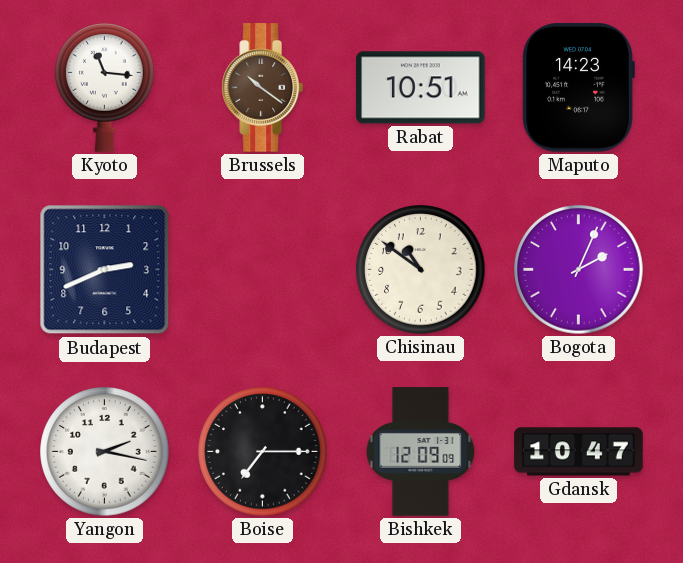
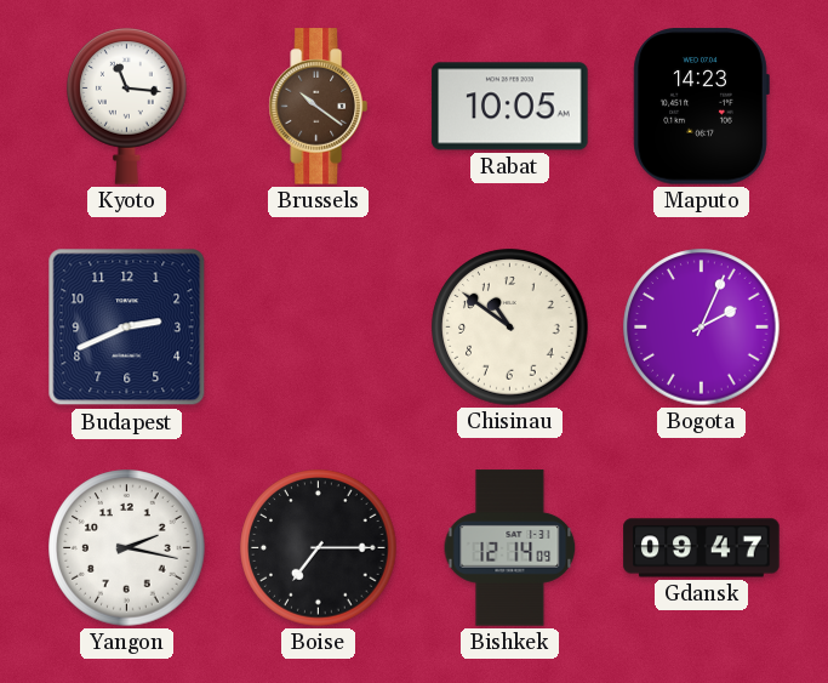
Rabat: 10:51 -> 10:05 (510, 107)
Bishkek: 12:09 -> 12:14 (510, 548)
Gdansk: 10:47 -> 09:47 (702, 548)
